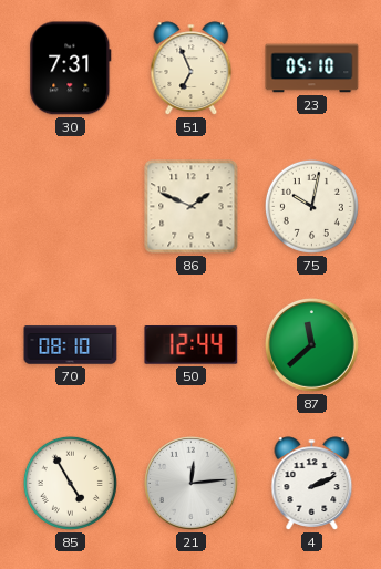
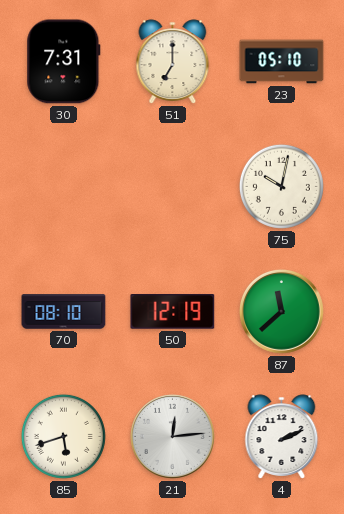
51: 6:56 -> 7:00 (173, 62)
86: 1:49 -> none (192, 207)
50: 12:44 -> 12:19 (173, 312)
85: 4:55 -> 5:42 (63, 436)
